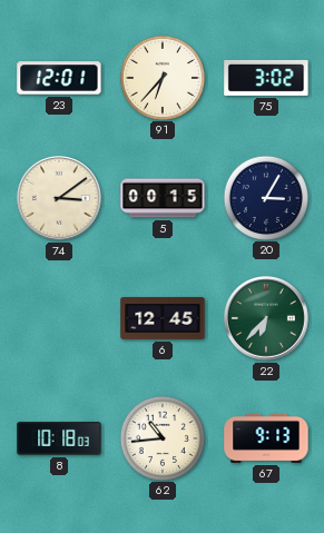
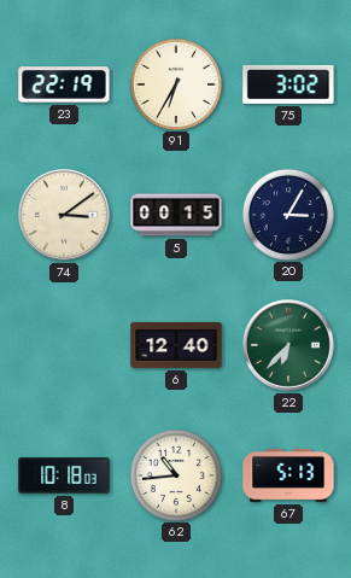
23: 12:01 -> 22:19 (64, 84)
91: 6:37 -> 6:35 (175, 83)
6: 12:45 -> 12:40 (176, 345)
67: 9:13 -> 5:13 (288, 475)
